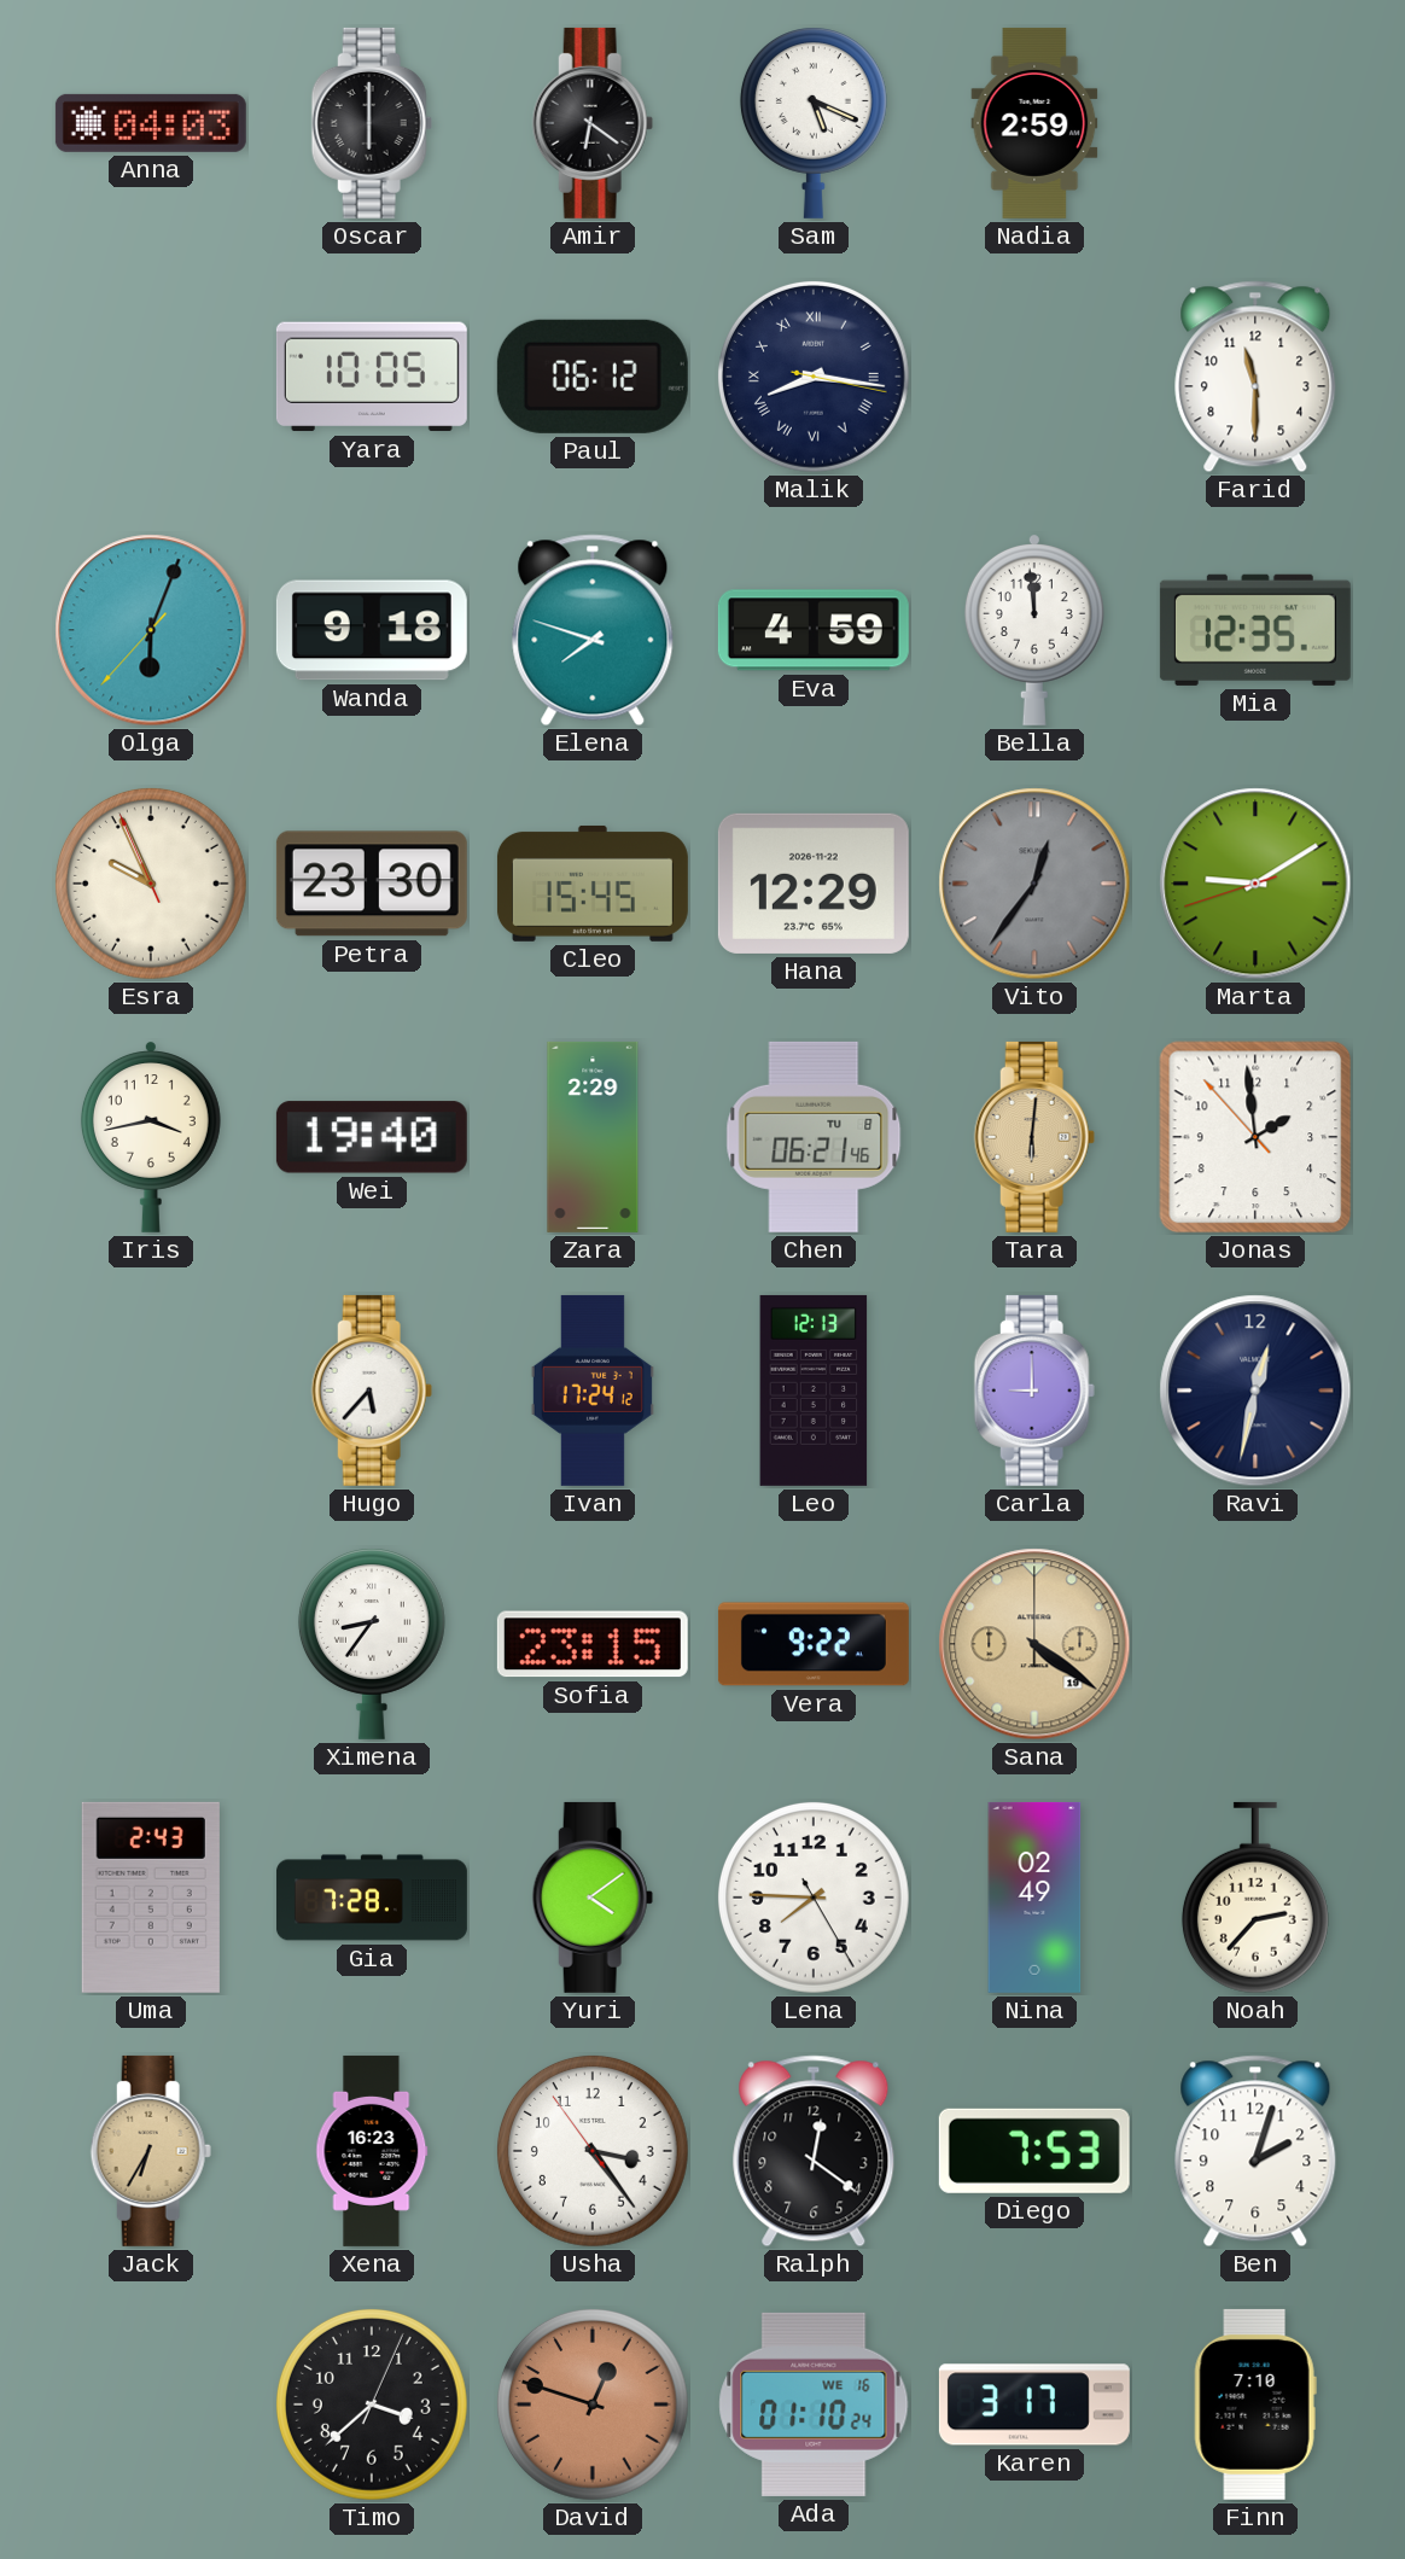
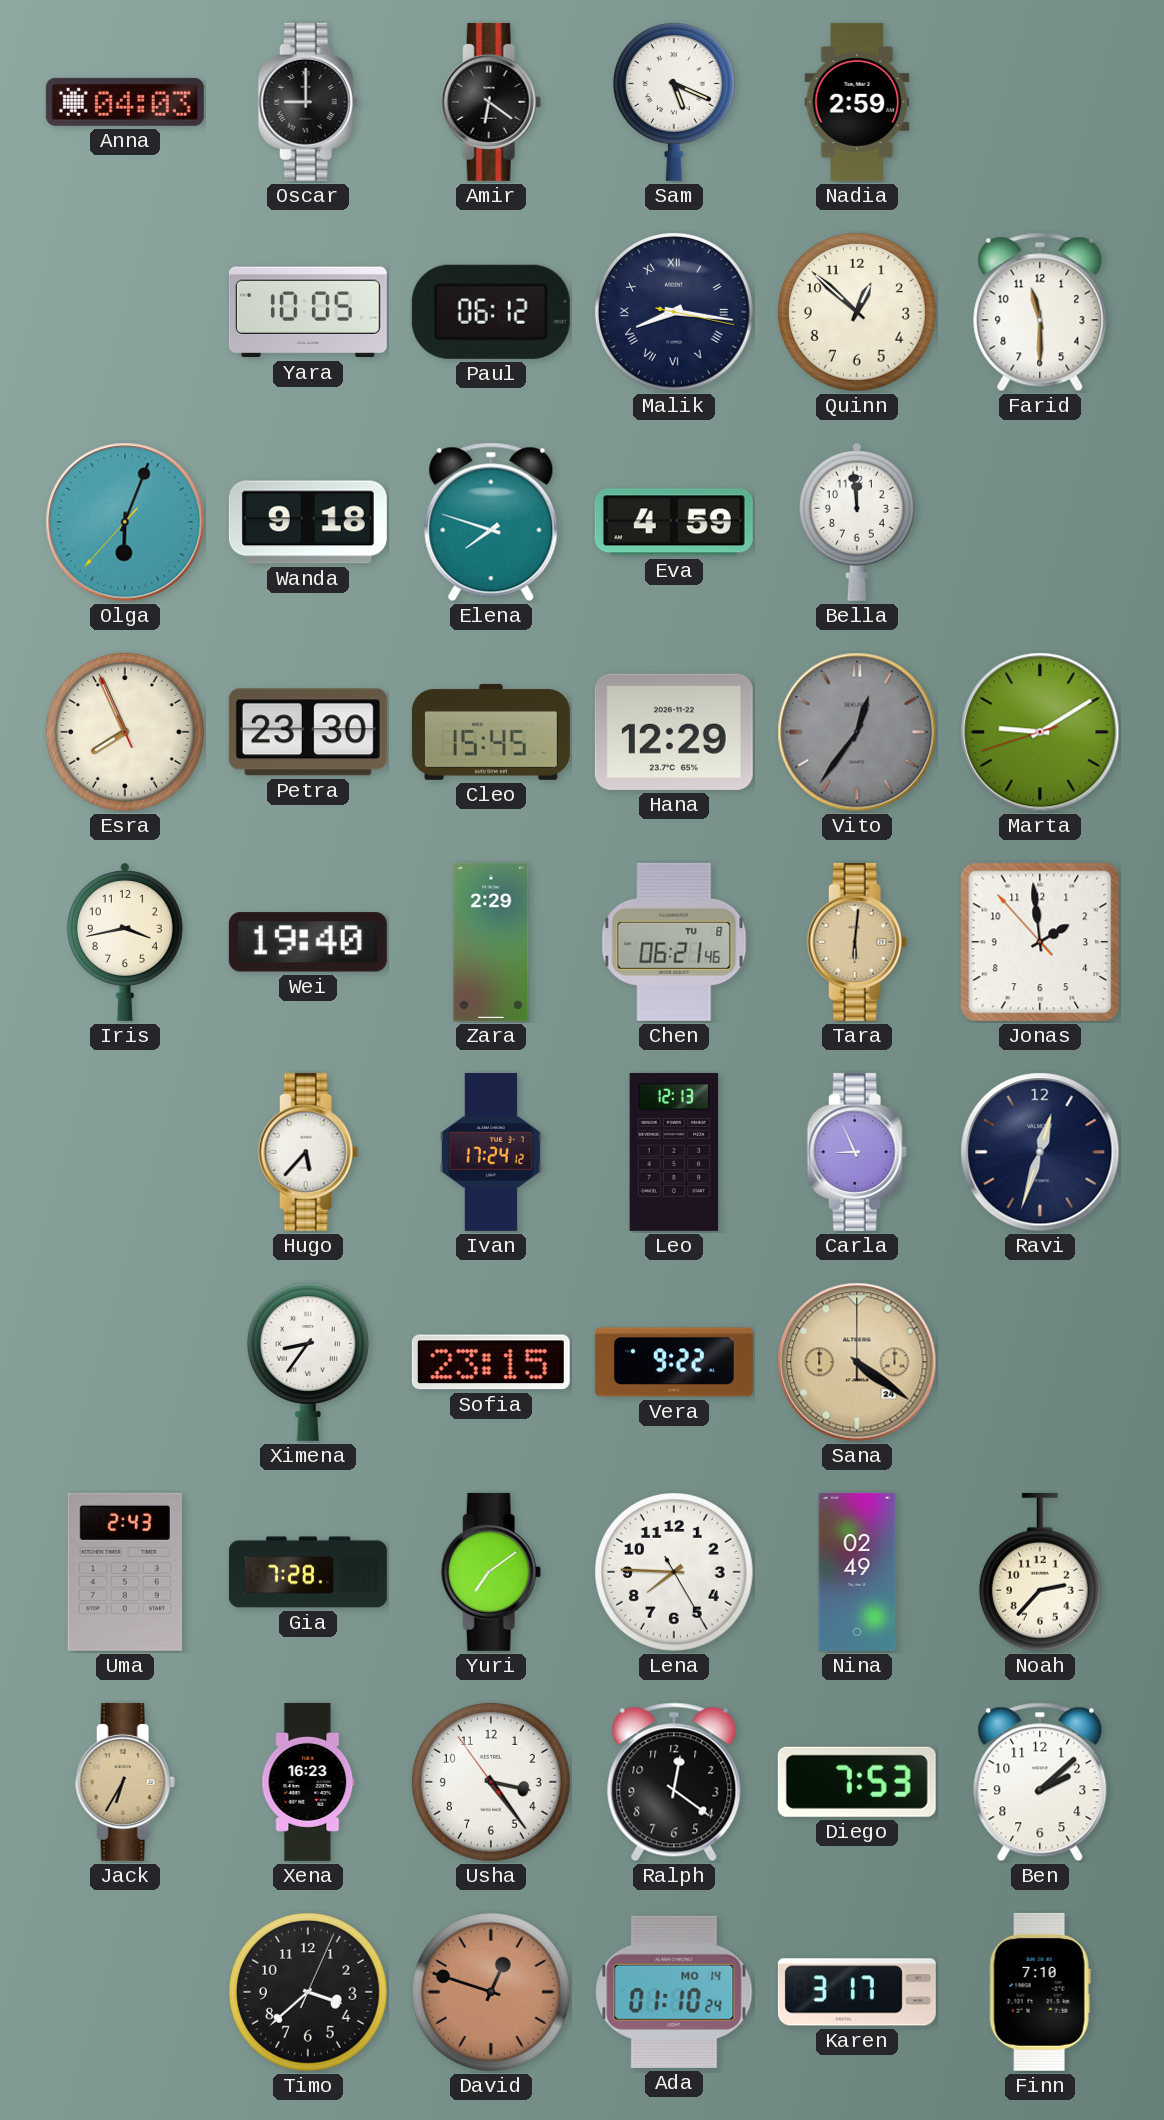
Oscar: 6:00 -> 9:00 (308, 102)
Quinn: none -> 12:52 (857, 312)
Mia: 12:35 -> none (1255, 630)
Esra: 9:55 -> 7:55 (125, 732)
Carla: 9:00 -> 8:56 (857, 1152)
Ravi: 12:32 -> 12:33 (1040, 1152)
Sana date: 19 -> 24 (857, 1362)
Yuri: 4:09 -> 7:09 (491, 1572)
Ben: 2:03 -> 2:08 (1040, 1782)
Ada date: WE 16 -> MO 14 (674, 1992)
